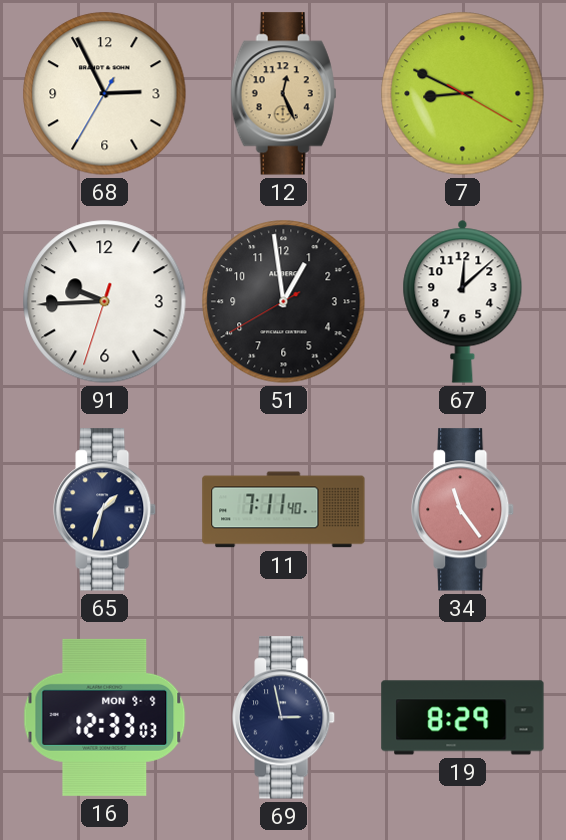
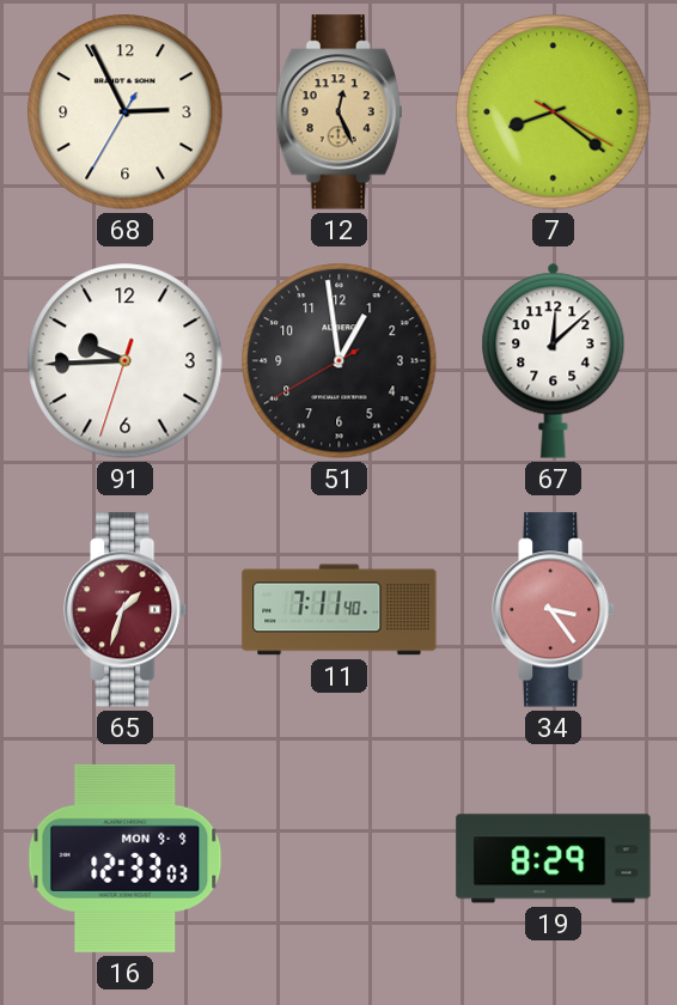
7: 8:49 -> 8:21 (554, 112)
65 dial: navy -> burgundy (127, 610)
34: 11:24 -> 3:24 (555, 610)
69: 2:58 -> none (285, 718)
